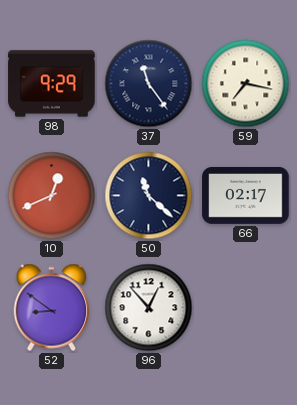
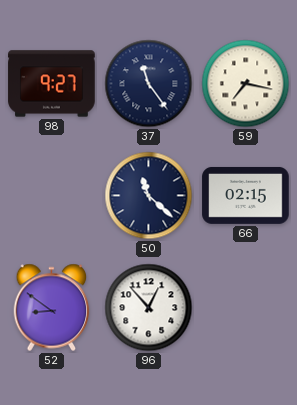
98: 9:29 -> 9:27 (52, 84)
10: 12:41 -> none (52, 196)
66: 02:17 -> 02:15 (246, 195)
